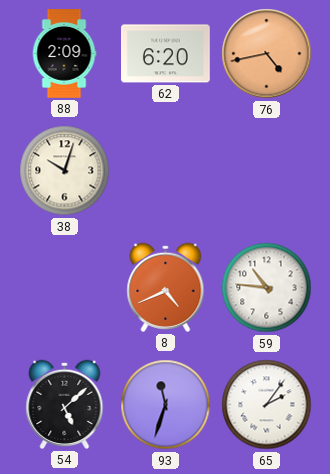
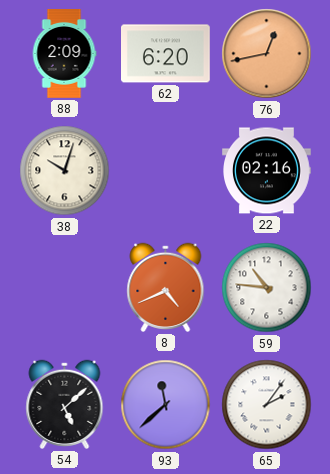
76: 4:43 -> 12:43 (267, 54)
22: none -> 02:16 (267, 171)
93: 11:33 -> 11:38 (166, 405)
